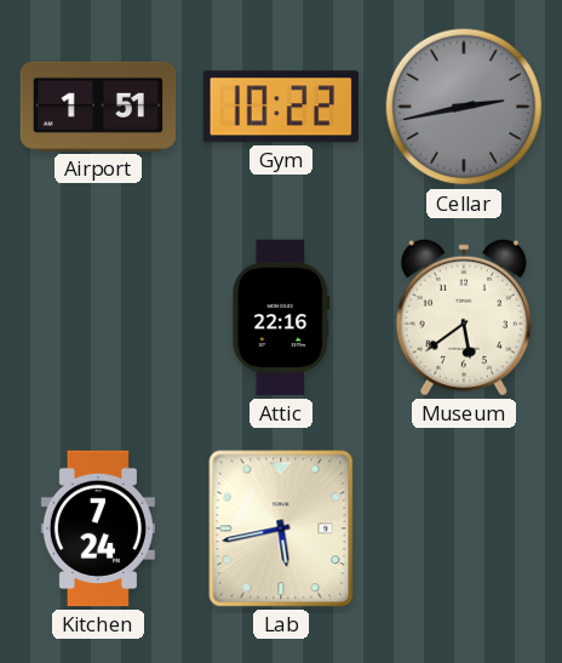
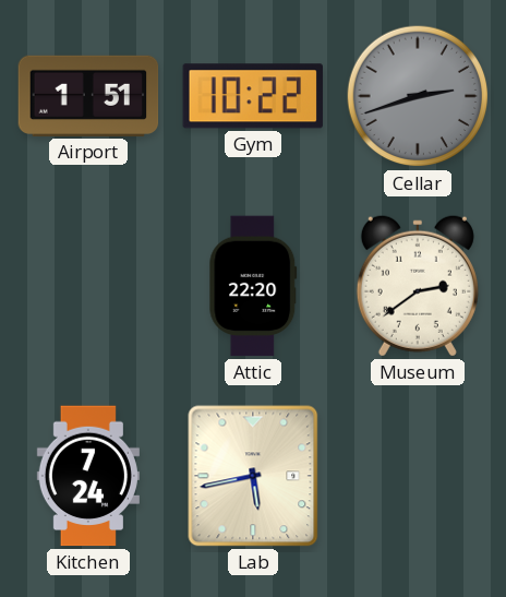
Cellar: 2:43 -> 2:42 (418, 96)
Attic: 22:16 -> 22:20 (253, 286)
Museum: 5:39 -> 2:39 (418, 286)
